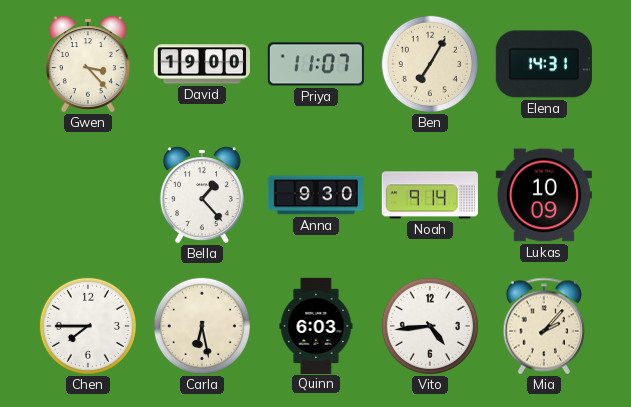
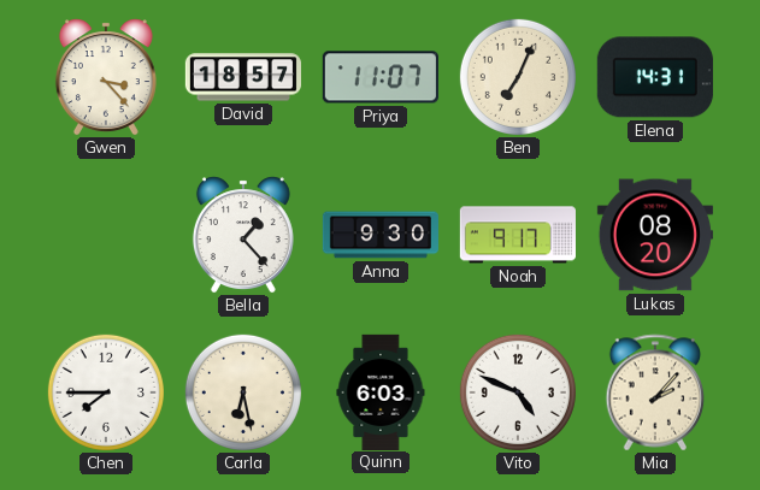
David: 19:00 -> 18:57 (243, 77)
Ben: 7:05 -> 7:04 (518, 77)
Noah: 9:14 -> 9:17 (518, 235)
Lukas: 10:09 -> 08:20 (655, 235)
Vito: 4:44 -> 4:49 (518, 392)
